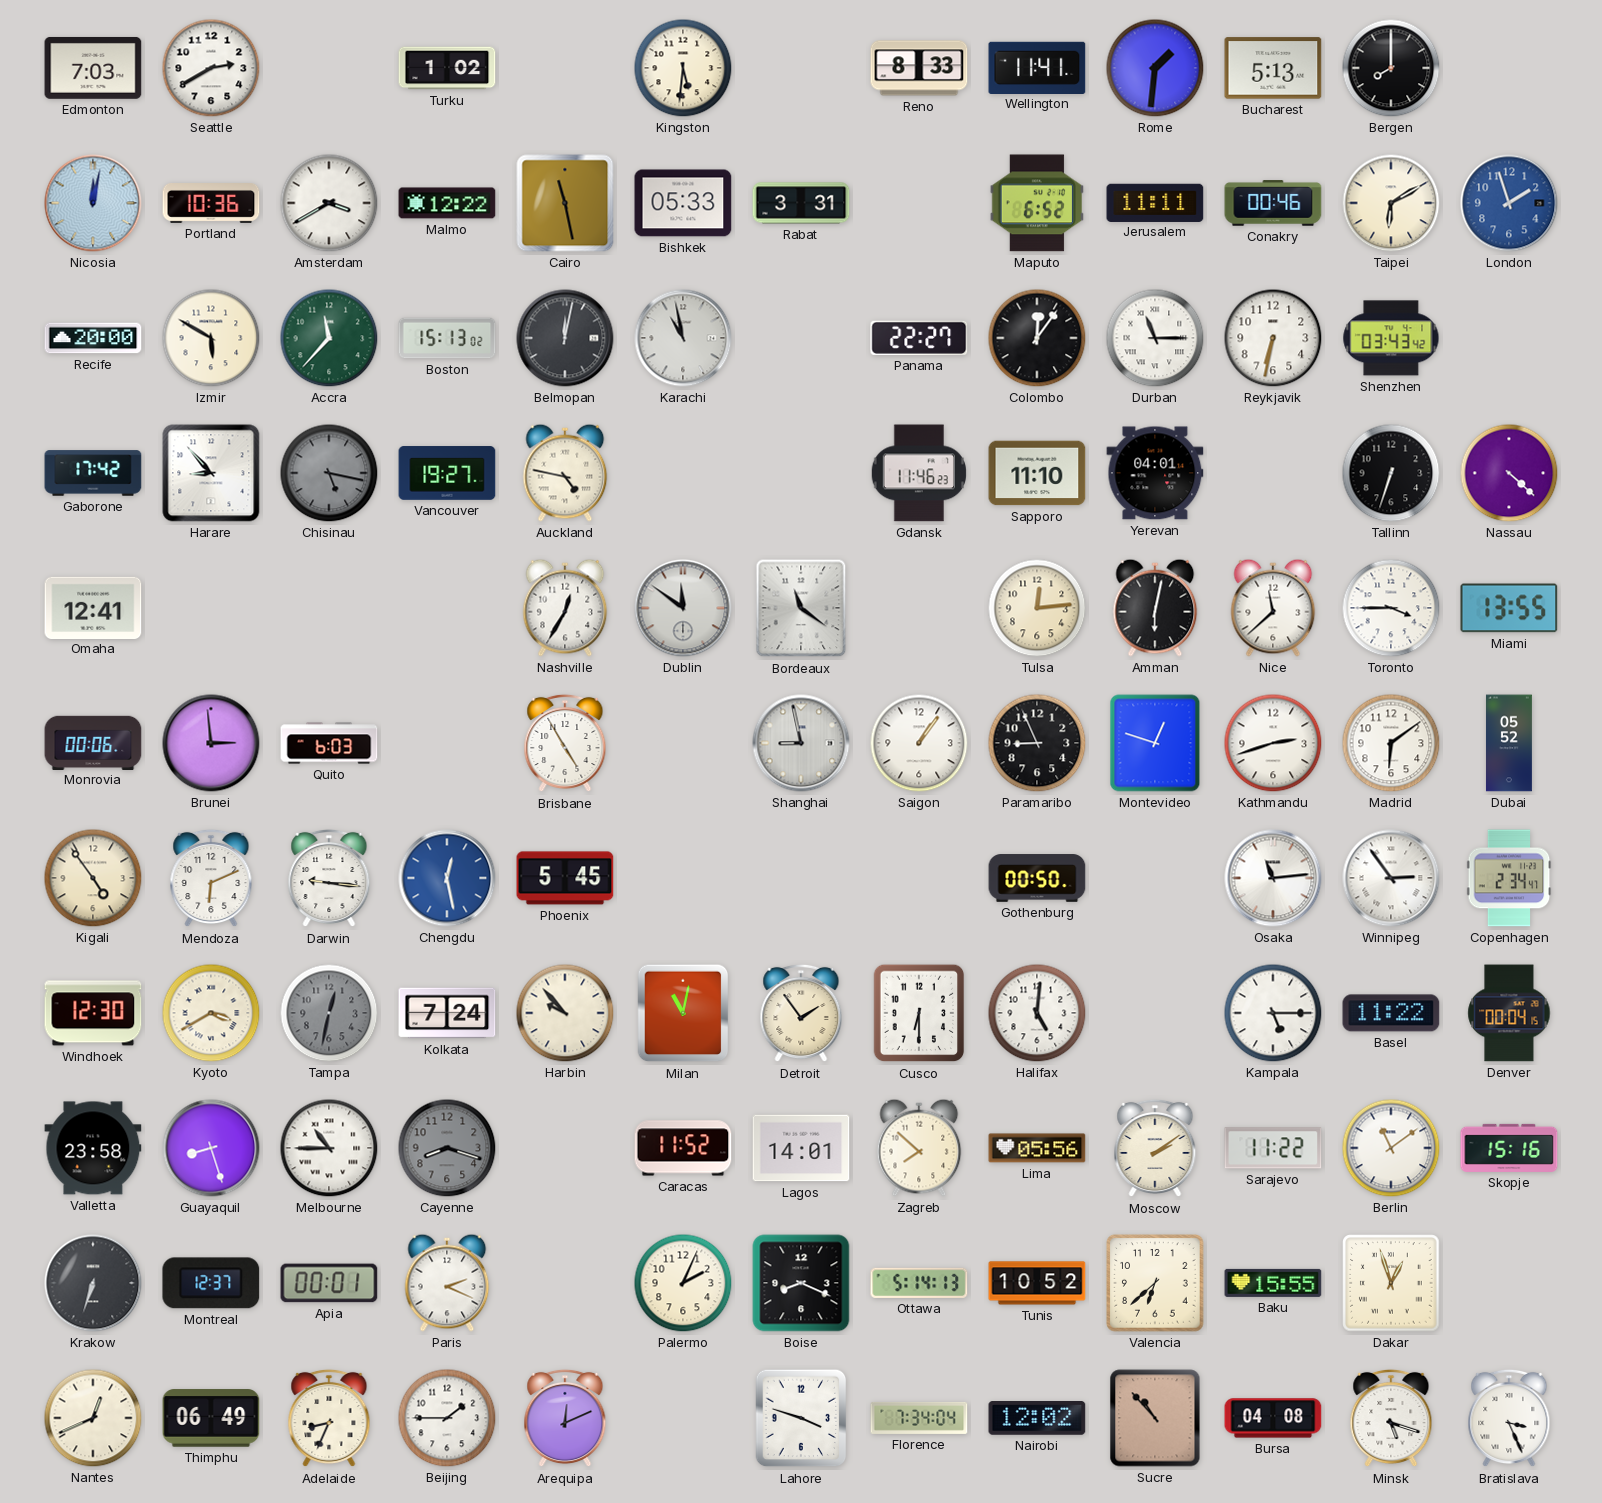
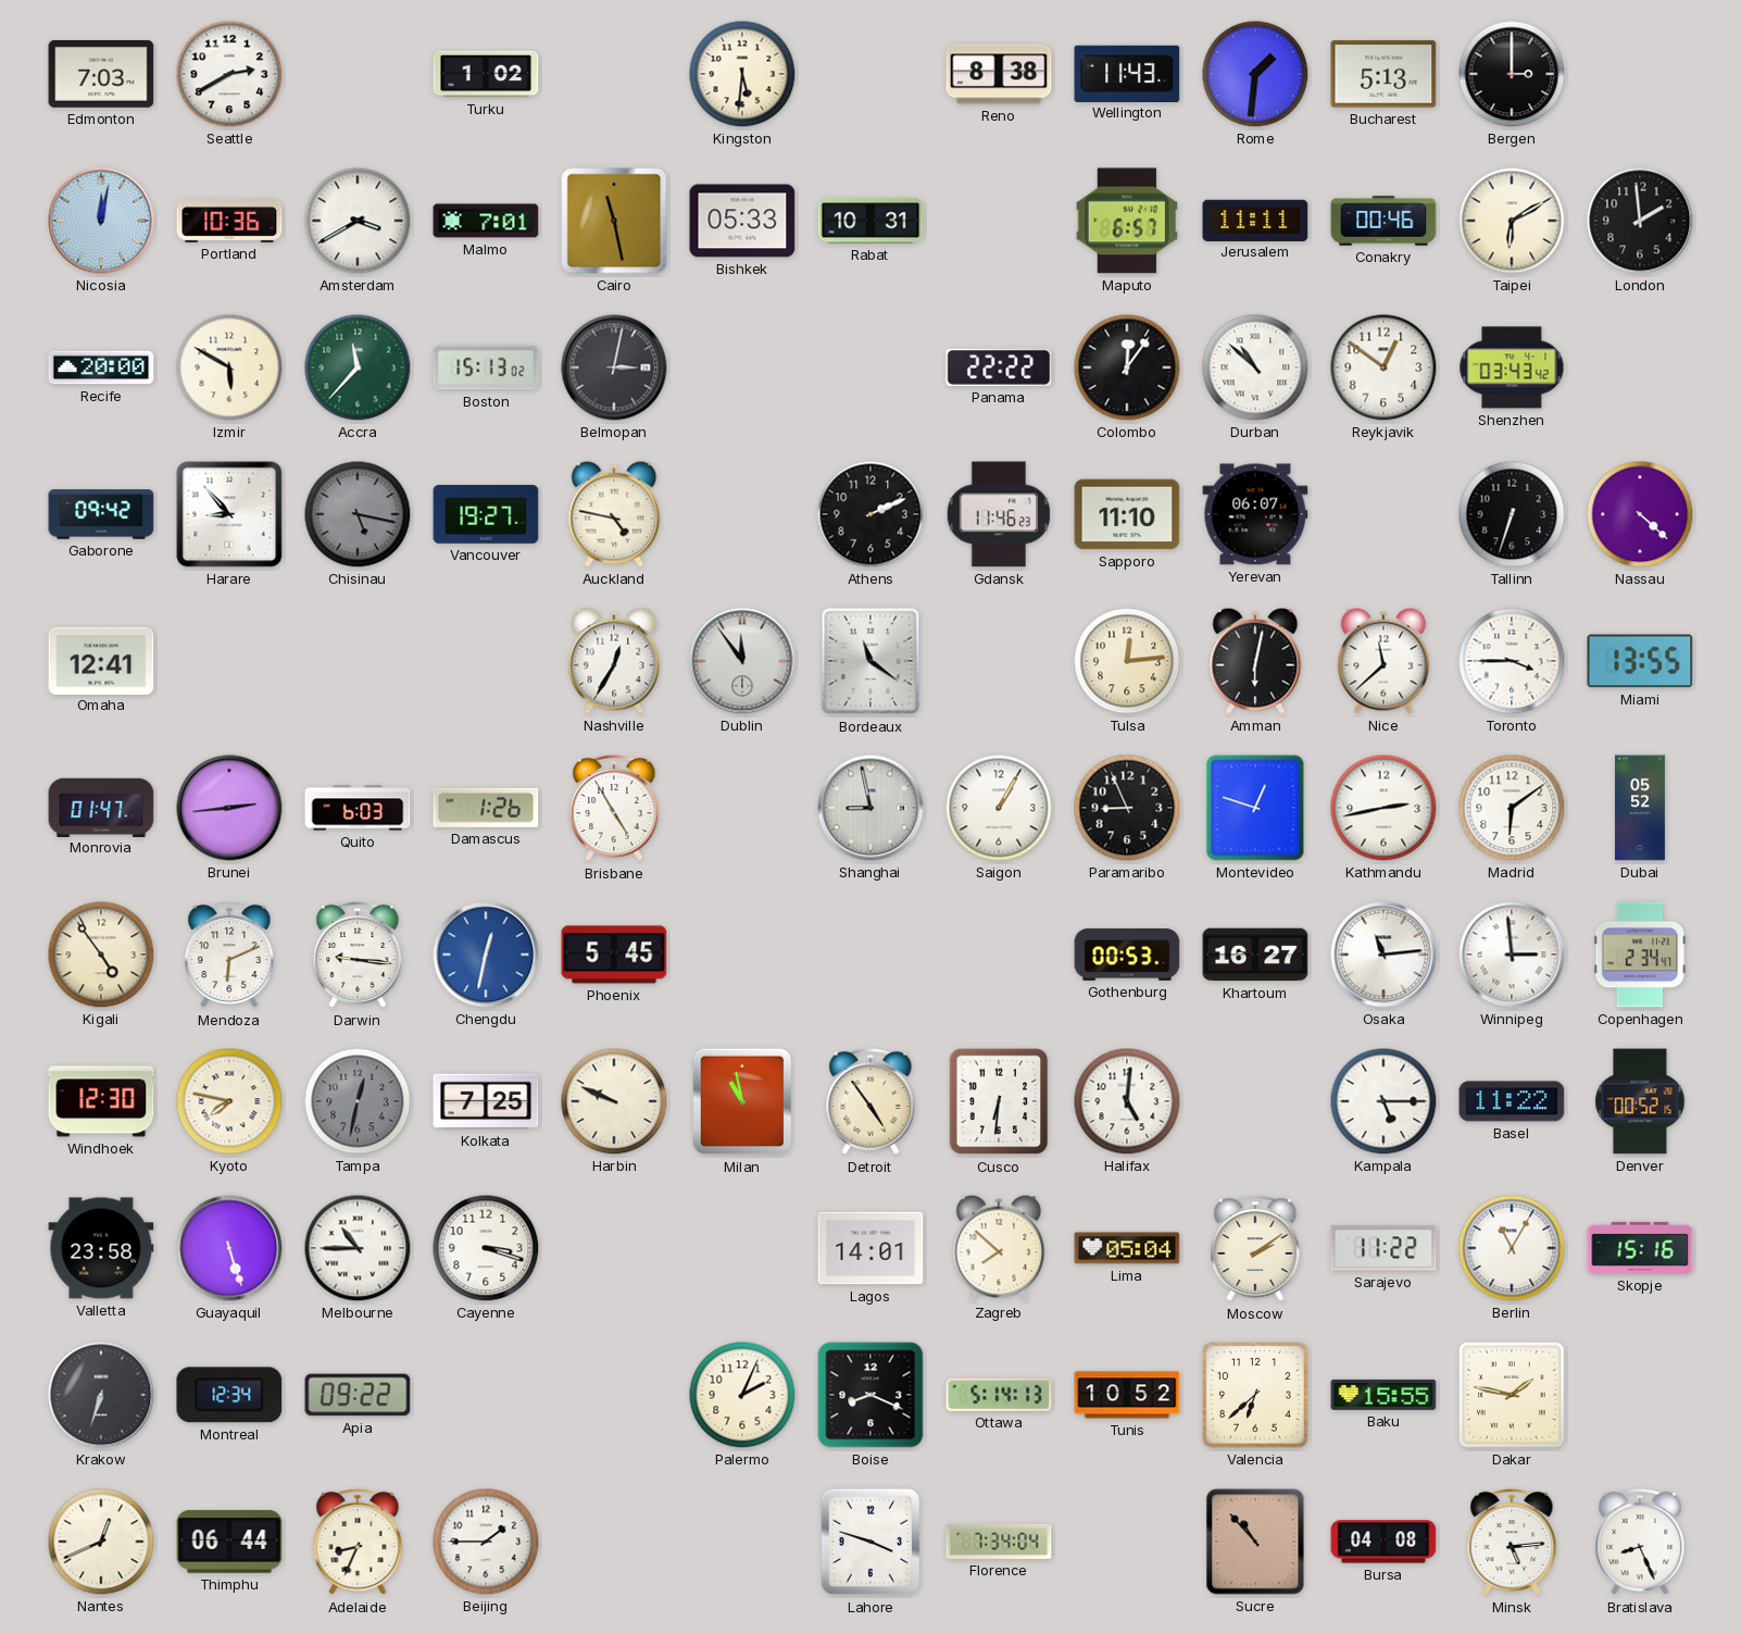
Reno: 8:33 -> 8:38 (999, 74)
Wellington: 11:41 -> 11:43 (1127, 73)
Bergen: 8:00 -> 3:00 (1512, 74)
Malmo: 12:22 -> 7:01 (486, 221)
Rabat: 3:31 -> 10:31 (871, 221)
Maputo: 6:52 -> 6:57 (1127, 221)
London: 1:57 -> 1:59 (1640, 221)
London dial: blue -> black (1640, 221)
Belmopan: 12:02 -> 3:02 (614, 367)
Karachi: 10:58 -> none (683, 338)
Panama: 22:27 -> 22:22 (999, 367)
Durban: 11:15 -> 10:52 (1255, 367)
Reykjavik: 6:32 -> 12:51 (1383, 367)
Gaborone: 17:42 -> 09:42 (101, 514)
Athens: none -> 2:11 (871, 514)
Yerevan: 04:01 -> 06:07 (1255, 514)
Dublin: 11:51 -> 11:54 (742, 661)
Monrovia: 00:06 -> 01:47 (101, 807)
Brunei: 2:59 -> 2:44 (229, 808)
Damascus: none -> 1:26 (486, 808)
Saigon: 1:06 -> 1:05 (999, 808)
Kathmandu: 2:42 -> 2:43 (1383, 808)
Chengdu: 12:28 -> 12:32 (486, 955)
Gothenburg: 00:50 -> 00:53 (1127, 955)
Khartoum: none -> 16:27 (1255, 955)
Winnipeg: 2:54 -> 2:59 (1512, 955)
Kyoto: 3:40 -> 7:47 (229, 1101)
Kolkata: 7:24 -> 7:25 (486, 1101)
Harbin: 9:53 -> 9:49 (614, 1101)
Milan: 11:02 -> 10:58 (742, 1101)
Detroit: 1:54 -> 4:54 (871, 1101)
Cusco: 6:30 -> 6:31 (999, 1101)
Denver: 00:04 -> 00:52 (1640, 1101)
Guayaquil: 8:27 -> 5:27 (229, 1248)
Cayenne: 8:18 -> 3:18 (486, 1248)
Cayenne dial: grey -> white (486, 1248)
Caracas: 11:52 -> none (683, 1148)
Lima: 05:56 -> 05:04 (1127, 1248)
Berlin: 11:09 -> 11:05 (1512, 1248)
Montreal: 12:37 -> 12:34 (229, 1395)
Apia: 00:01 -> 09:22 (358, 1395)
Paris: 2:19 -> none (447, 1283)
Dakar: 12:57 -> 1:47 (1512, 1395)
Thimphu: 06:49 -> 06:44 (229, 1542)
Arequipa: 12:11 -> none (565, 1418)
Nairobi: 12:02 -> none (1037, 1419)
Minsk: 5:18 -> 5:14 (1512, 1542)
Bratislava: 3:26 -> 8:26 (1640, 1542)
